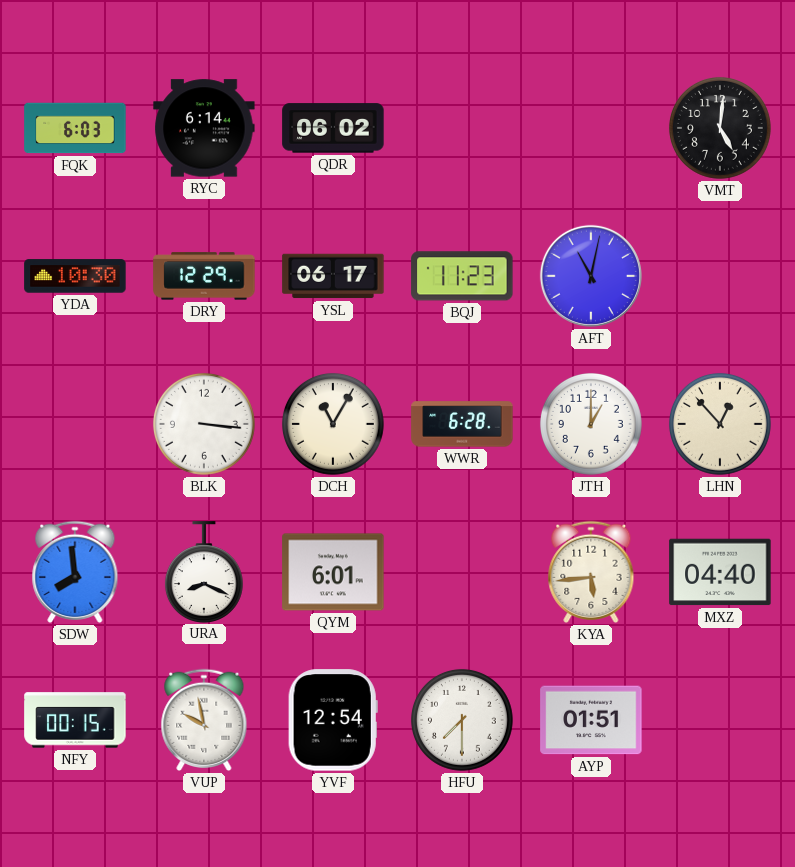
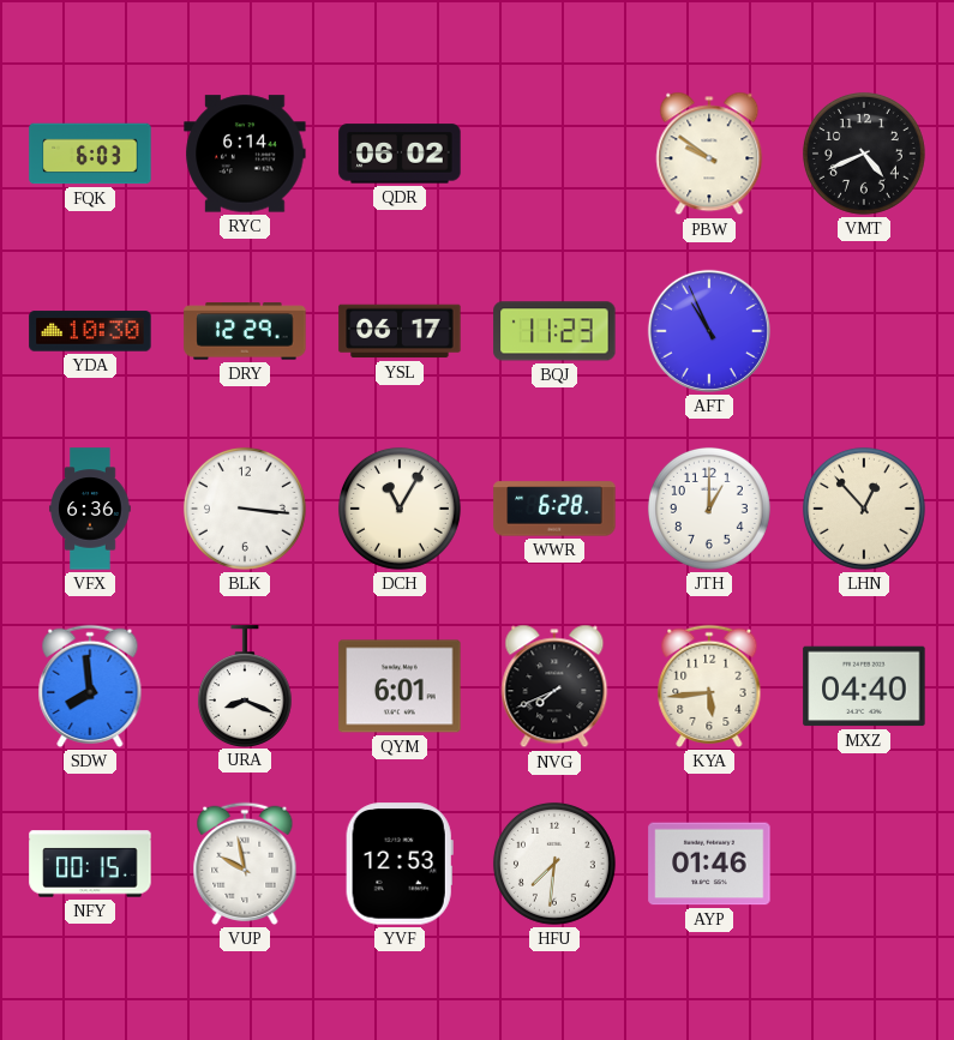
PBW: none -> 9:51 (709, 154)
VMT: 5:01 -> 4:41 (864, 154)
AFT: 11:02 -> 10:56 (709, 331)
VFX: none -> 6:36 (90, 509)
NVG: none -> 7:41 (554, 686)
YVF: 12:54 -> 12:53 (400, 864)
HFU: 7:30 -> 7:31 (554, 864)
AYP: 01:51 -> 01:46 (709, 864)
